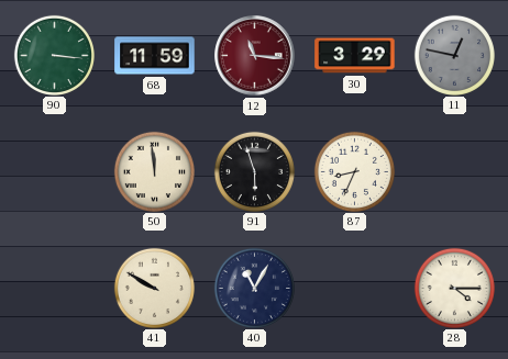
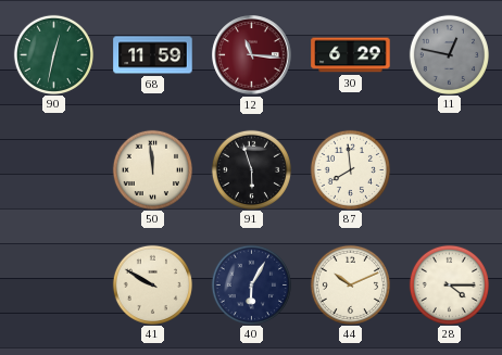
90: 3:16 -> 12:32 (53, 54)
30: 3:29 -> 6:29 (351, 55)
87: 8:34 -> 7:59 (350, 169)
40: 11:05 -> 6:05 (251, 284)
44: none -> 10:11 (350, 284)
